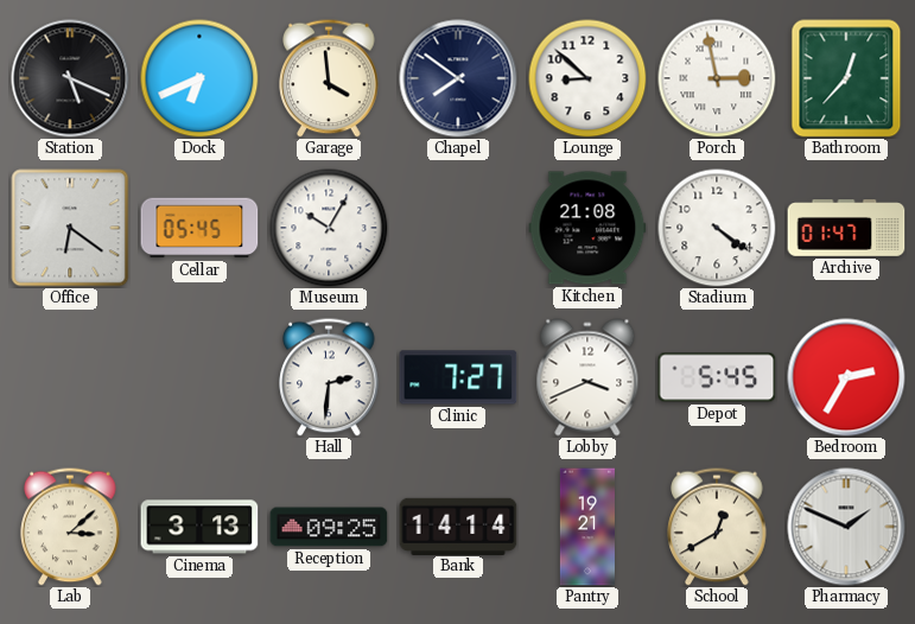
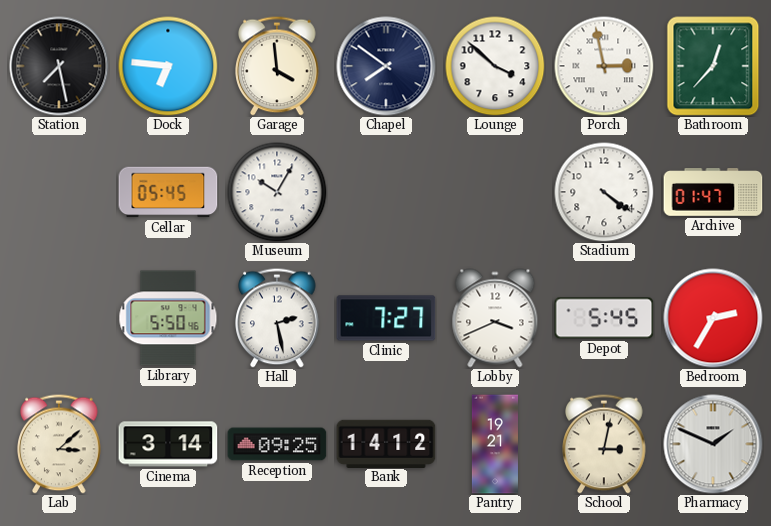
Station: 5:19 -> 7:28 (59, 66)
Dock: 6:41 -> 6:46 (168, 66)
Lounge: 8:52 -> 3:52 (495, 66)
Office: 6:21 -> none (70, 228)
Kitchen: 21:08 -> none (587, 228)
Library: none -> 5:50 (168, 318)
Hall: 2:31 -> 2:28 (277, 318)
Cinema: 3:13 -> 3:14 (168, 444)
Bank: 14:14 -> 14:12 (386, 443)
School: 12:40 -> 3:02 (604, 444)
